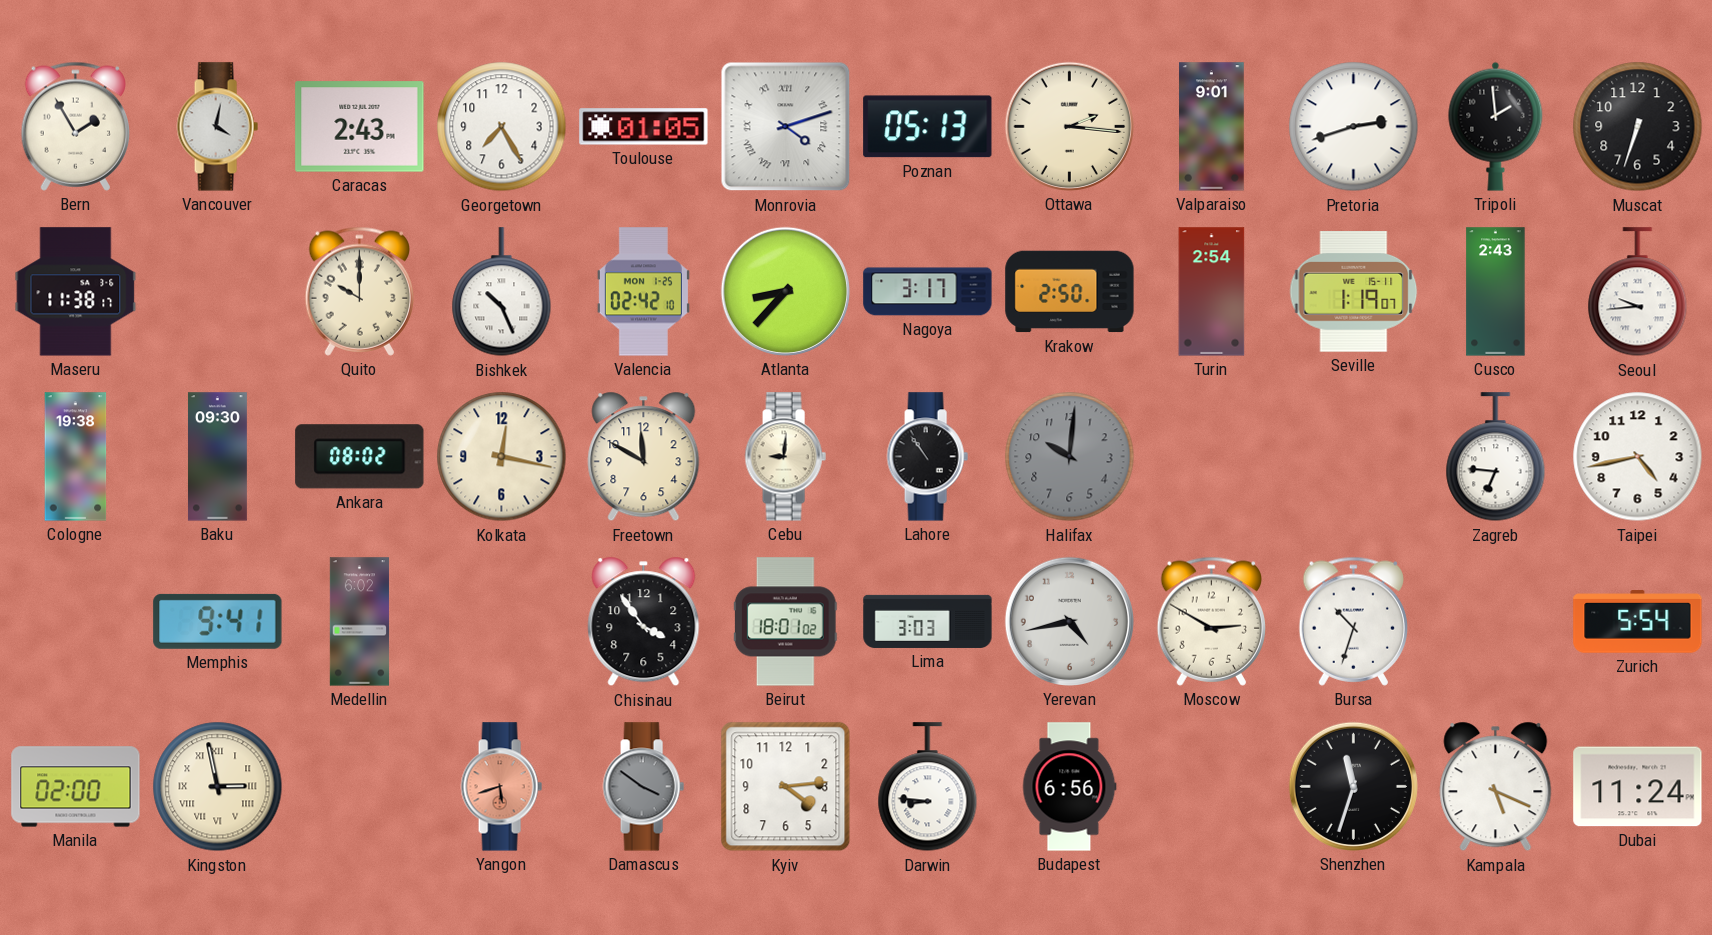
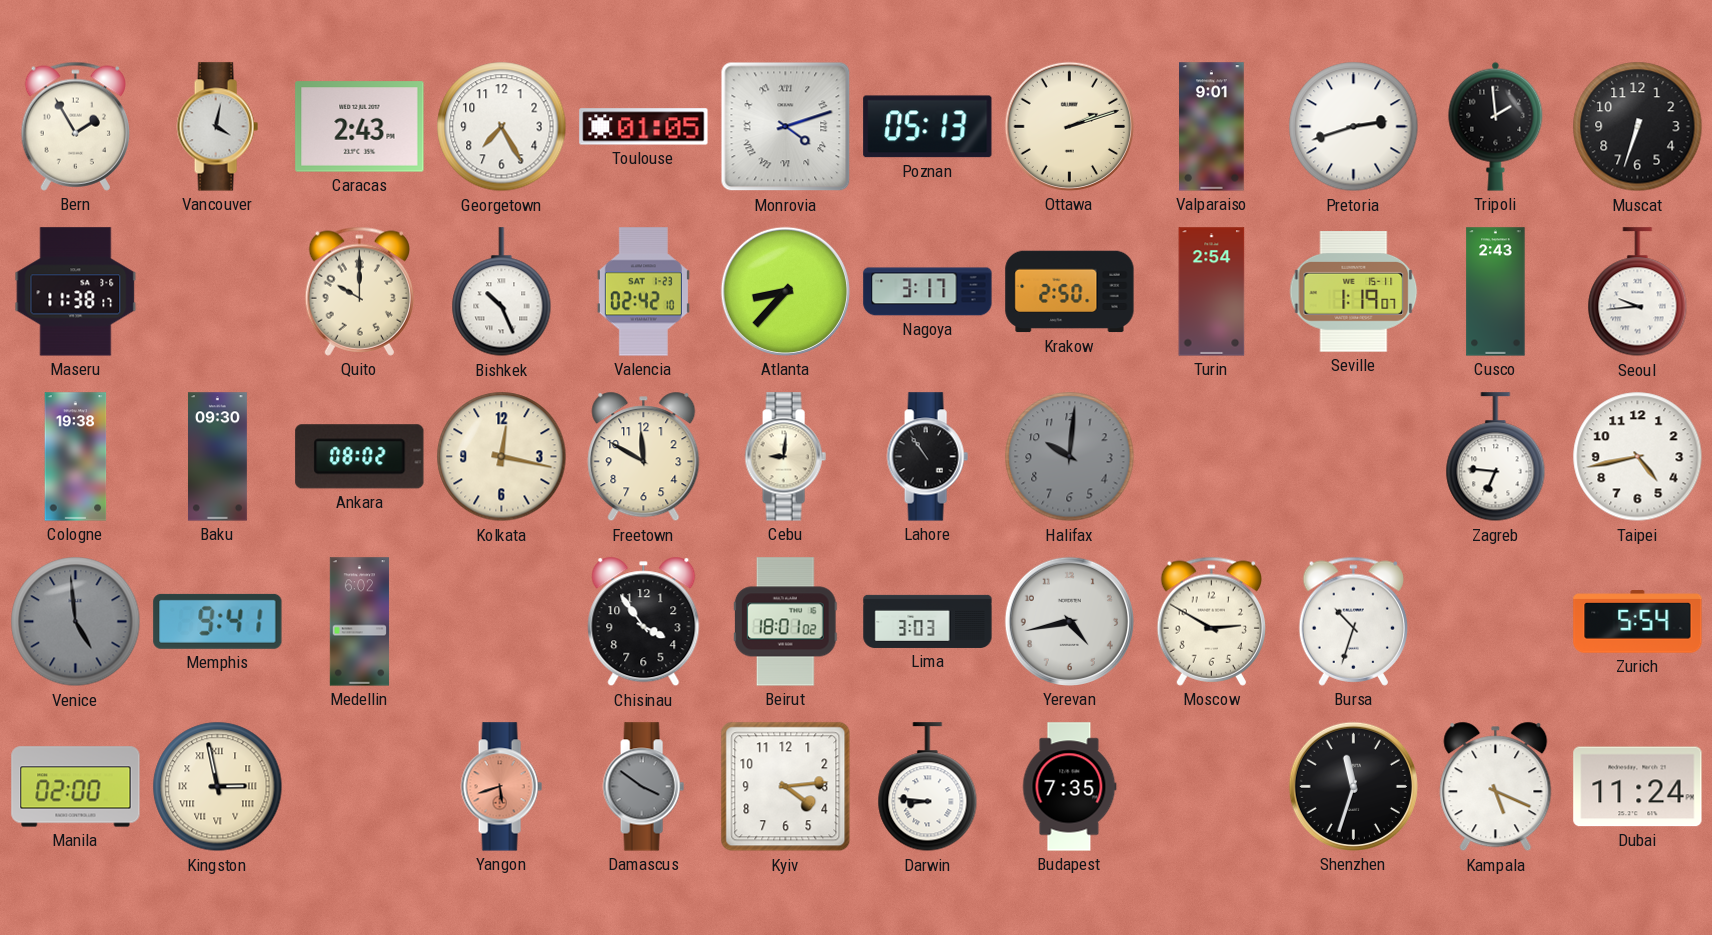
Ottawa: 2:16 -> 2:12 (1069, 126)
Valencia date: MON 1-25 -> SAT 1-23 (643, 292)
Venice: none -> 4:59 (76, 622)
Budapest: 6:56 -> 7:35 (1069, 787)
